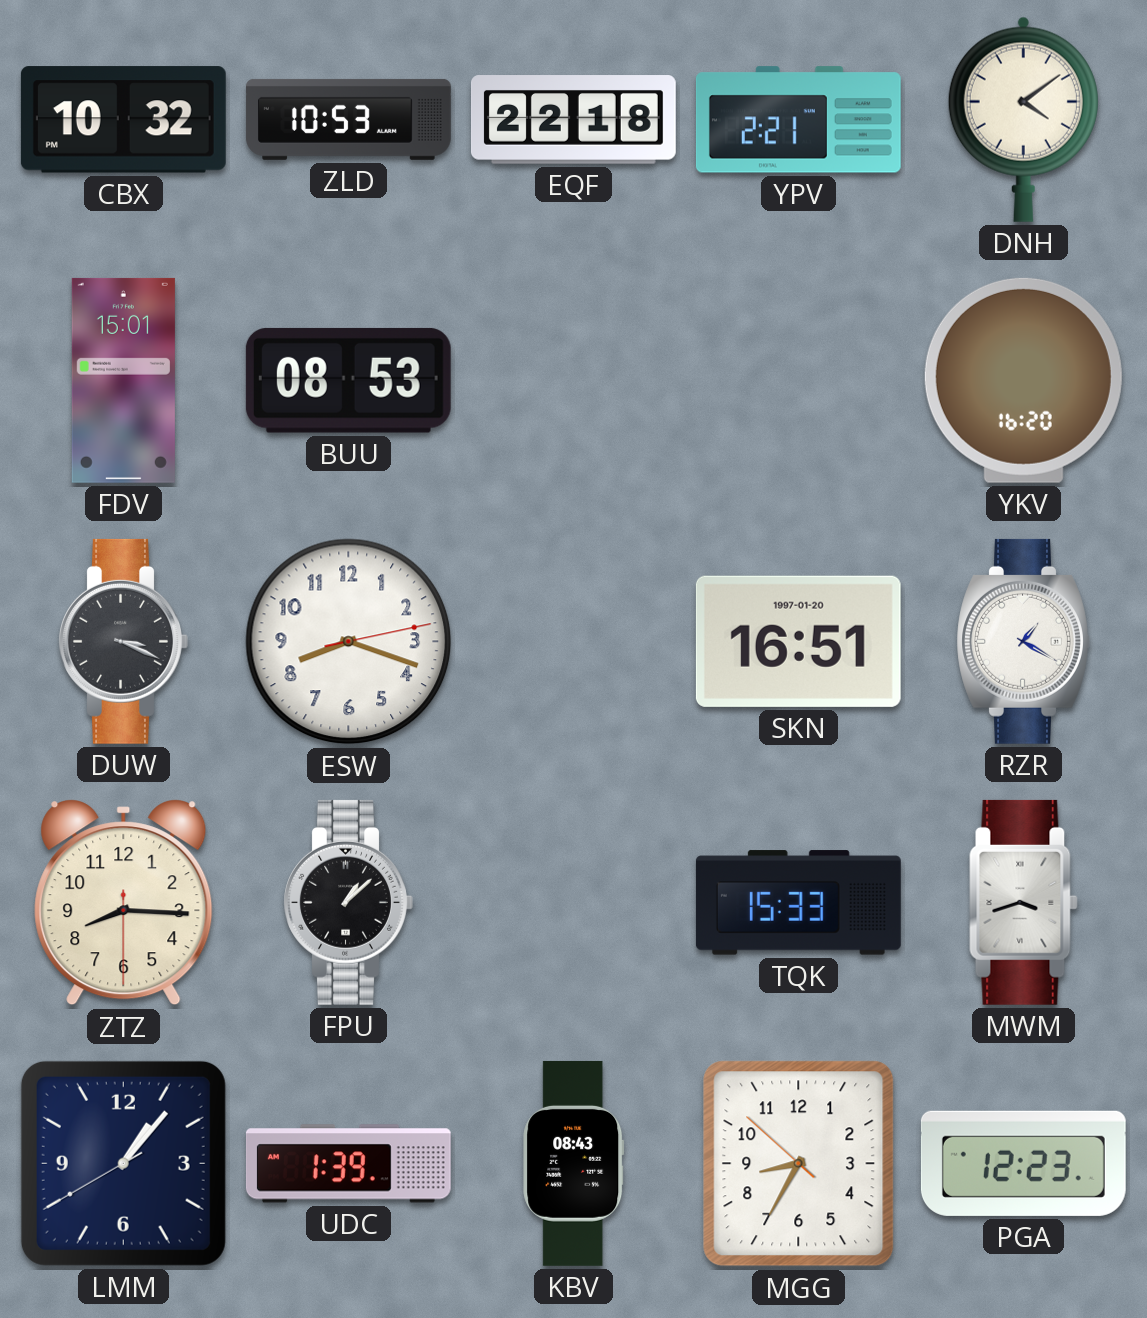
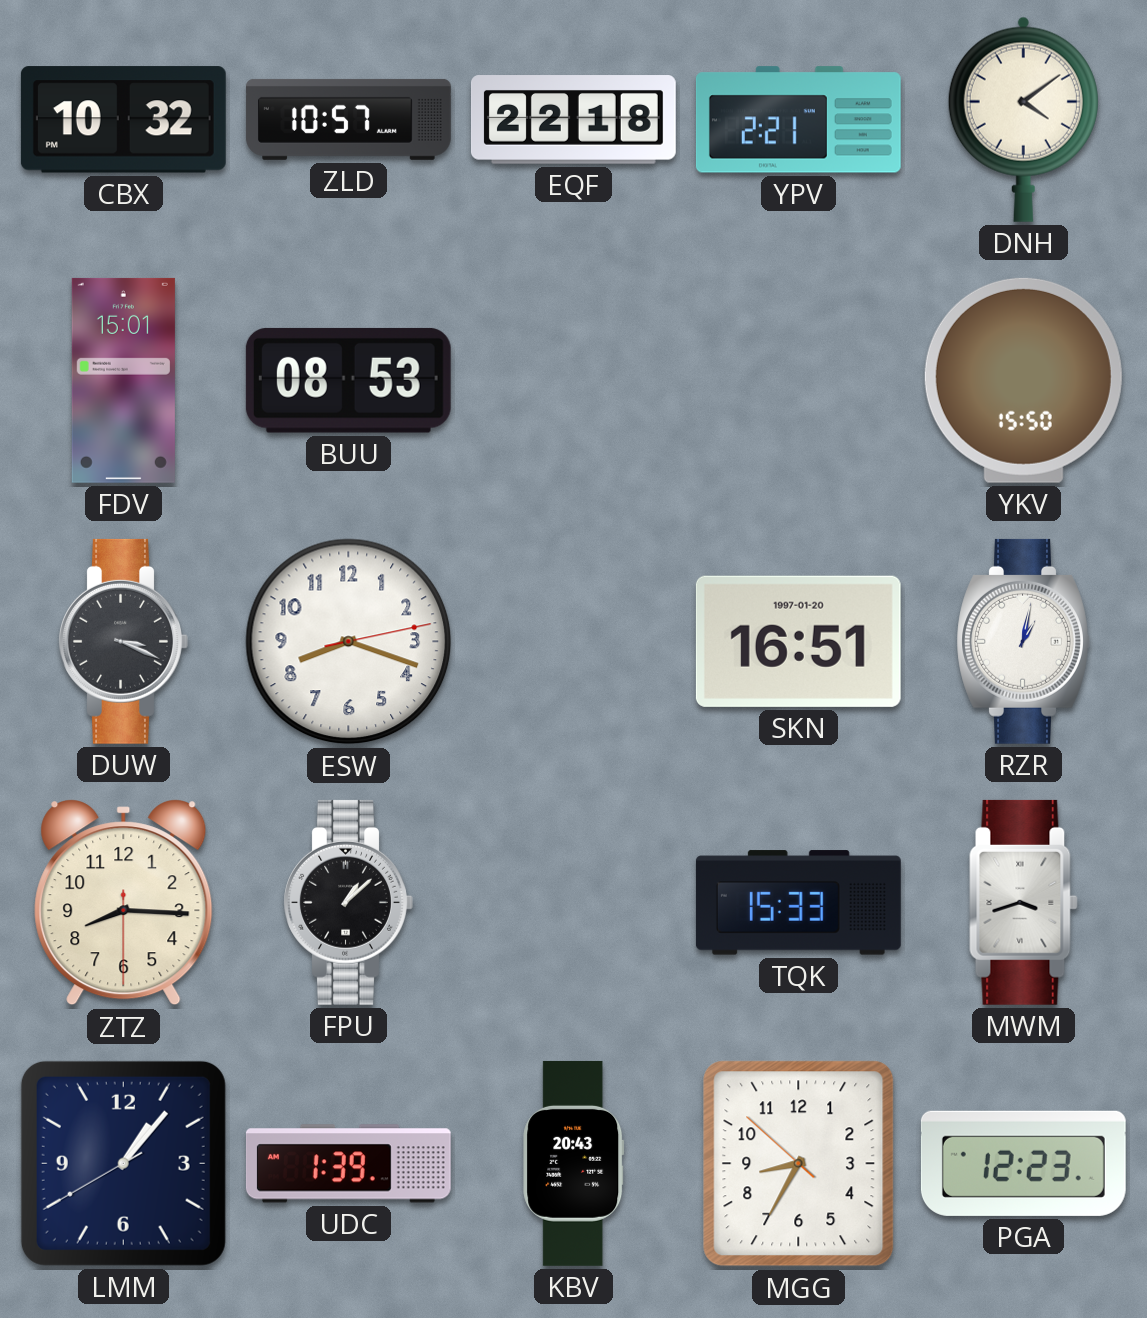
ZLD: 10:53 -> 10:57 (348, 119)
YKV: 16:20 -> 15:50 (1023, 380)
RZR: 1:20 -> 1:02 (1023, 641)
KBV: 08:43 -> 20:43 (574, 1163)
